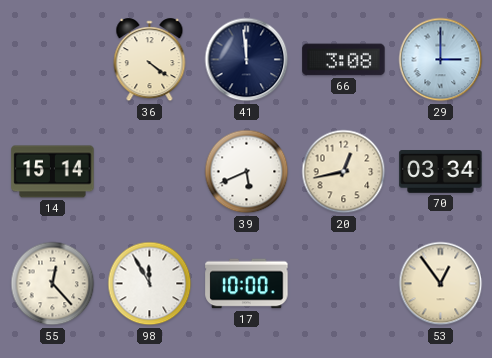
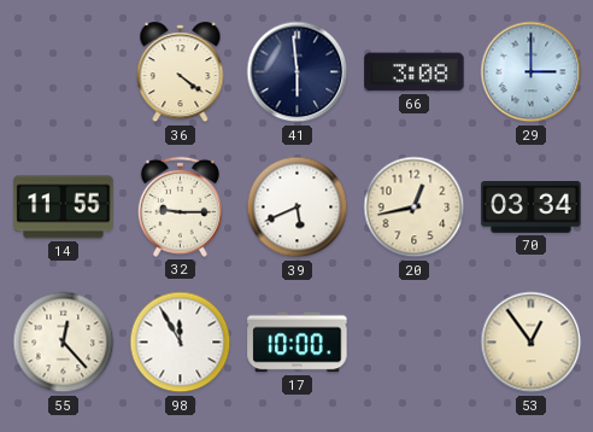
41: 11:59 -> 5:59 (298, 72)
14: 15:14 -> 11:55 (64, 208)
32: none -> 9:15 (180, 206)
